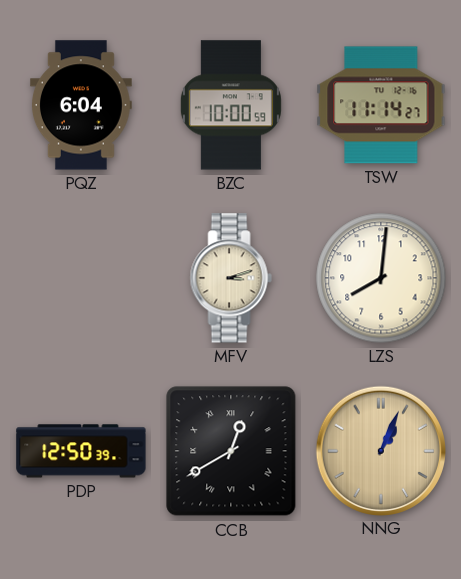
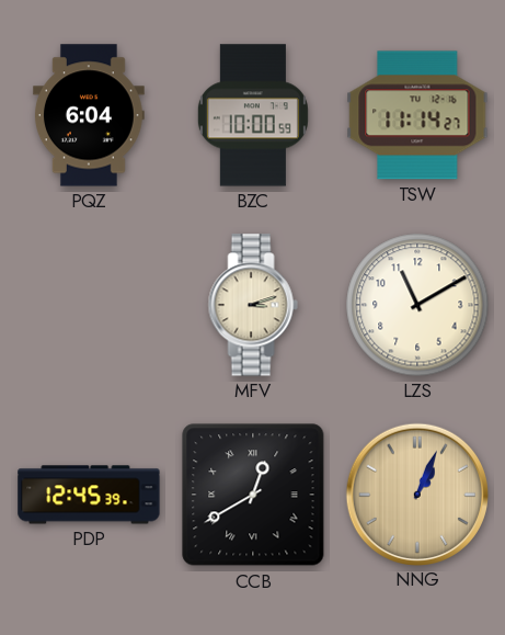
LZS: 8:01 -> 11:10 (417, 305)
PDP: 12:50 -> 12:45 (89, 495)
